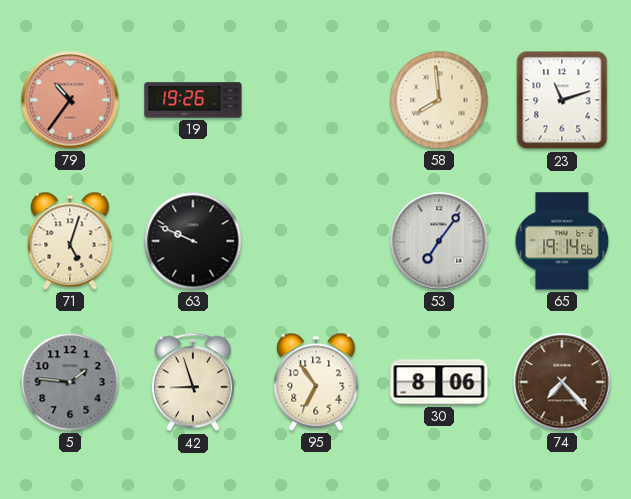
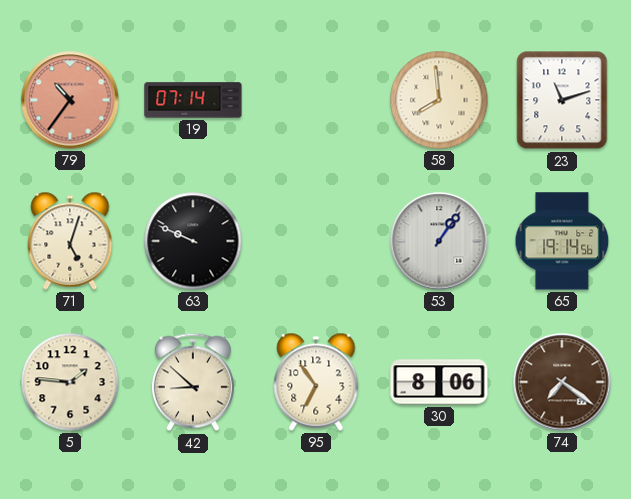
19: 19:26 -> 07:14 (193, 100)
53: 7:06 -> 1:06 (439, 241)
5 dial: grey -> cream (70, 382)
42: 8:57 -> 8:52 (193, 382)
74: 7:23 -> 7:21 (562, 382)
